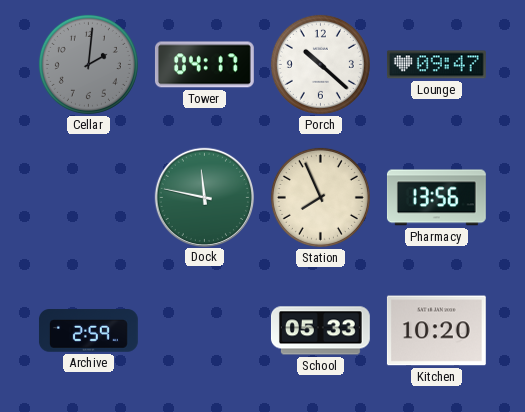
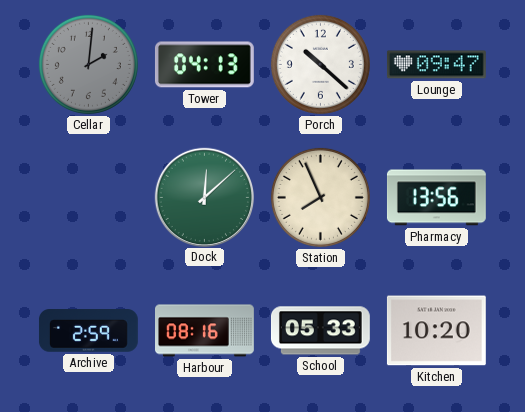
Tower: 04:17 -> 04:13 (204, 65)
Dock: 11:47 -> 12:08 (204, 197)
Harbour: none -> 08:16 (205, 331)
